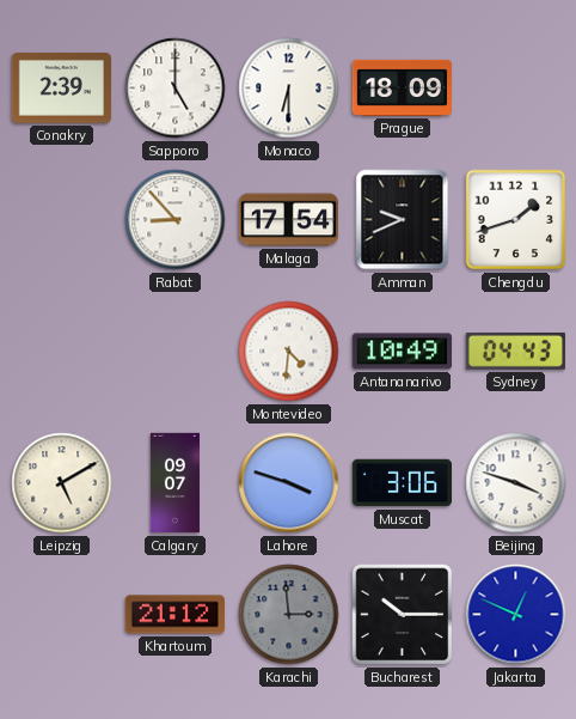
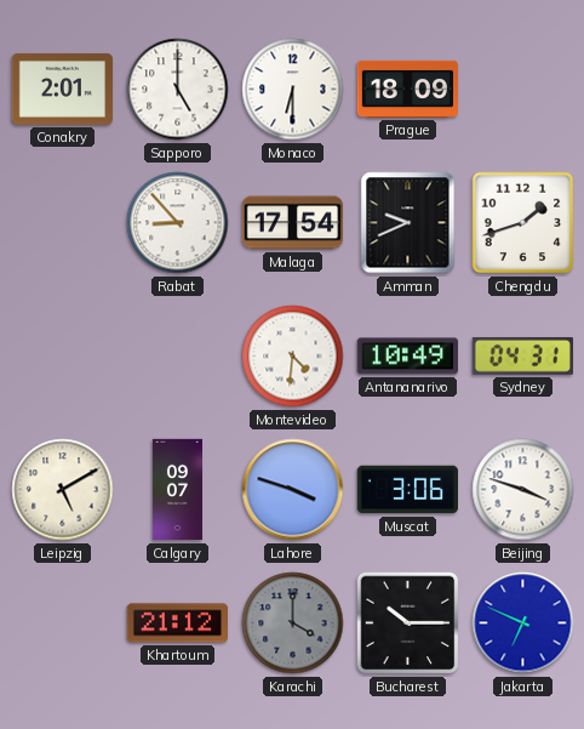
Conakry: 2:39 -> 2:01 (62, 89)
Sydney: 04:43 -> 04:31 (522, 355)
Karachi: 2:59 -> 4:00 (293, 623)
Jakarta: 12:49 -> 6:49 (523, 623)
